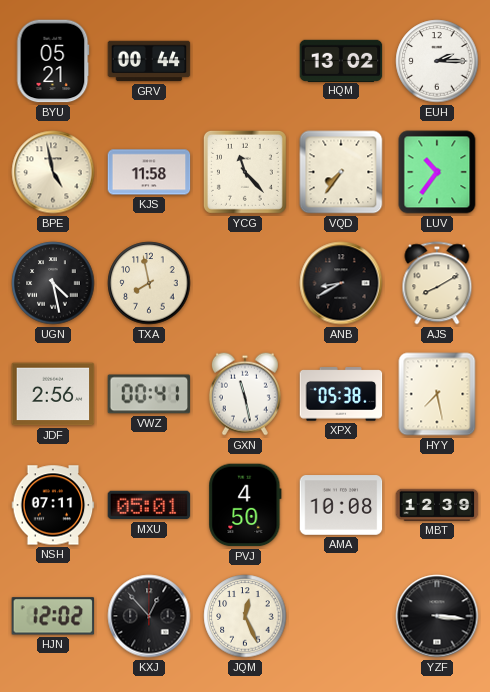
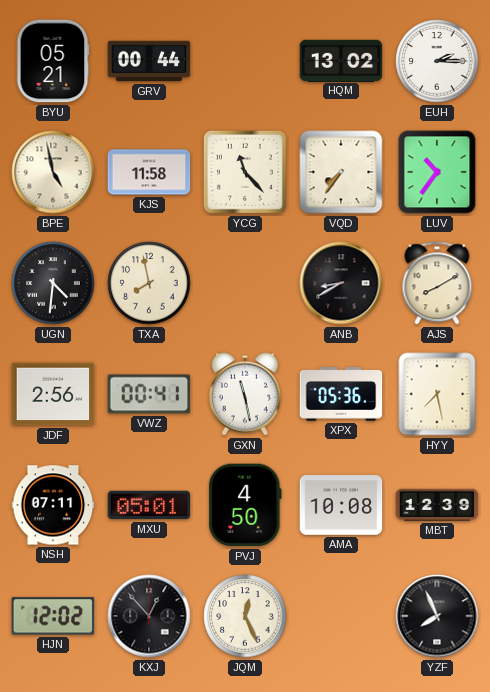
UGN: 4:28 -> 4:31 (53, 283)
XPX: 05:38 -> 05:36 (341, 394)
YZF: 3:16 -> 7:56 (437, 616)
